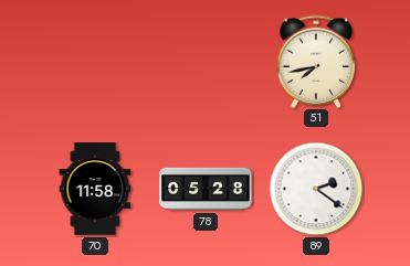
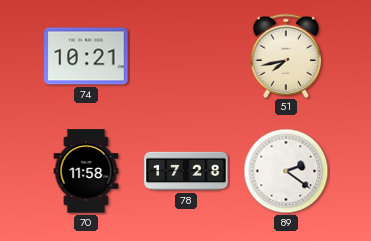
74: none -> 10:21 (86, 56)
78: 05:28 -> 17:28 (186, 171)
